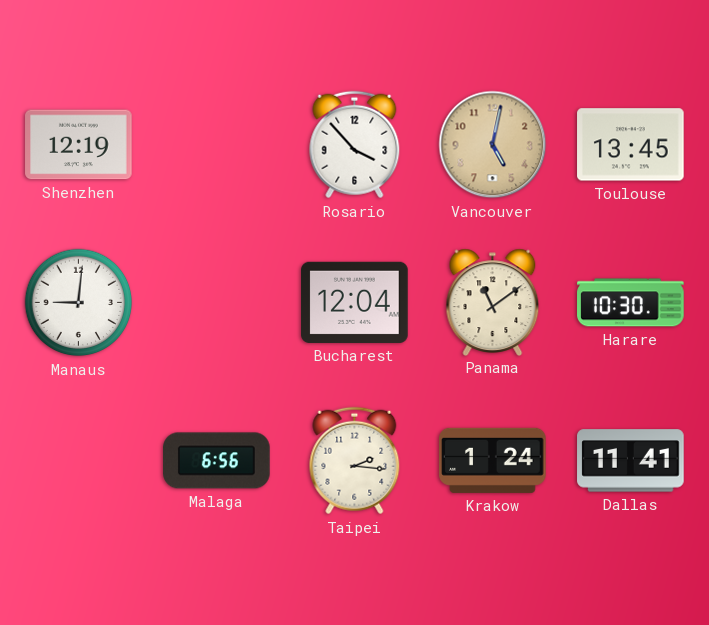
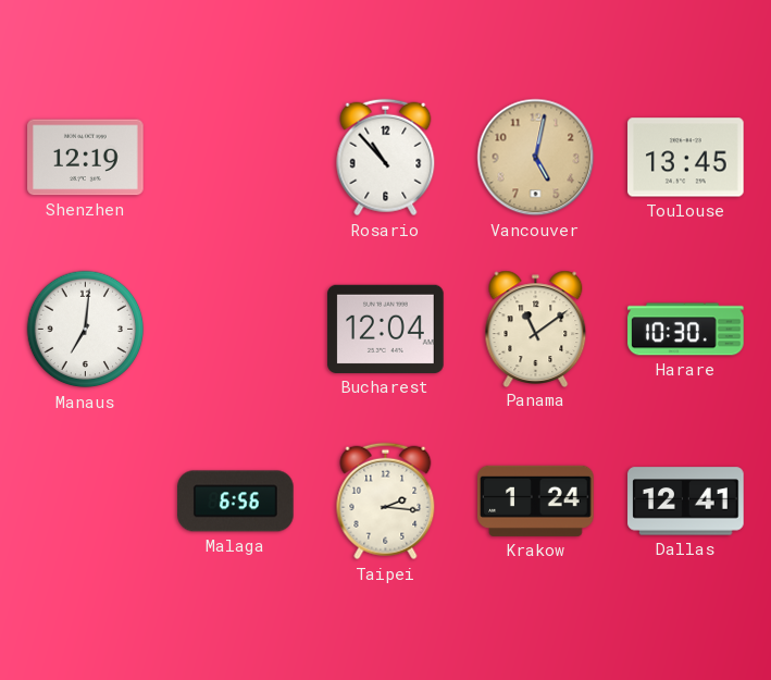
Rosario: 3:53 -> 10:53 (386, 158)
Manaus: 9:01 -> 7:01 (86, 330)
Dallas: 11:41 -> 12:41 (686, 502)
